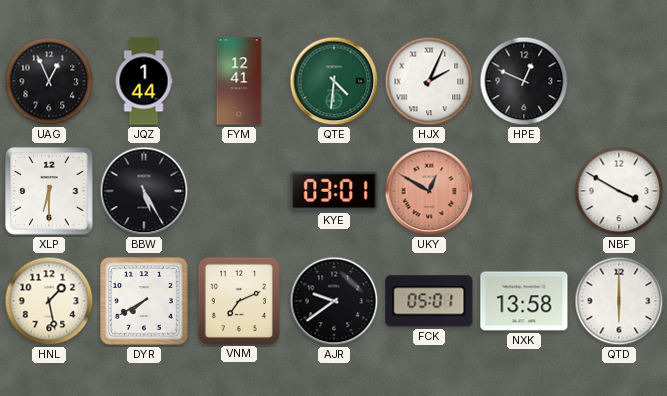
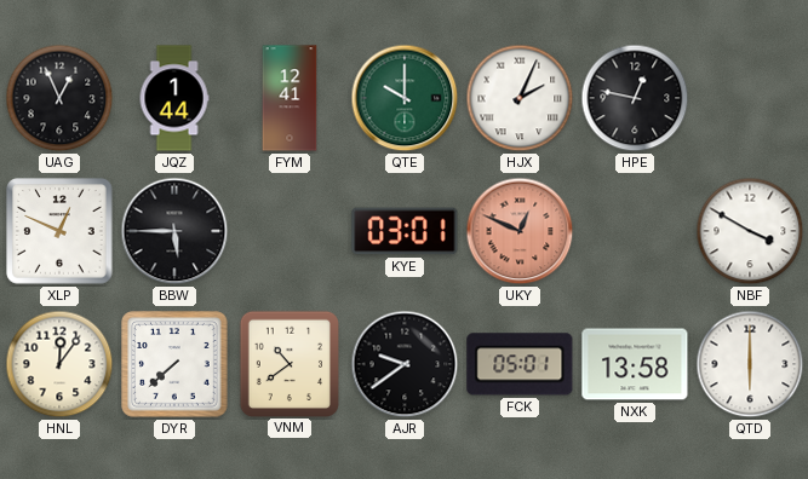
QTE: 4:31 -> 10:00 (405, 98)
HPE: 12:49 -> 12:47 (635, 98)
XLP: 6:30 -> 12:49 (59, 231)
BBW: 5:25 -> 5:45 (174, 231)
UKY: 12:50 -> 12:49 (520, 231)
HNL: 1:28 -> 12:06 (59, 364)
DYR: 7:40 -> 7:38 (174, 364)
VNM: 7:11 -> 10:39 (288, 363)
